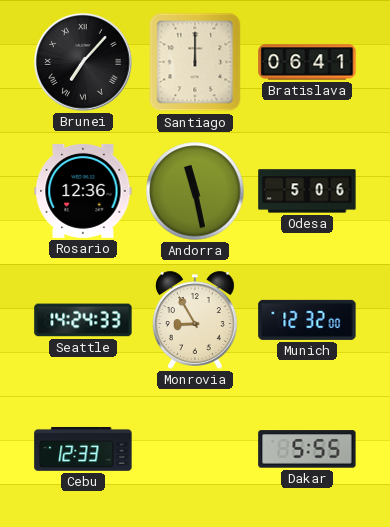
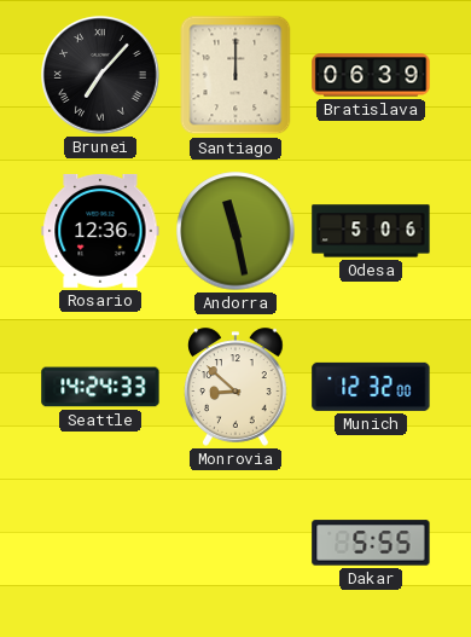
Bratislava: 06:41 -> 06:39 (371, 75)
Monrovia: 8:55 -> 8:52 (237, 387)
Cebu: 12:33 -> none (83, 449)
